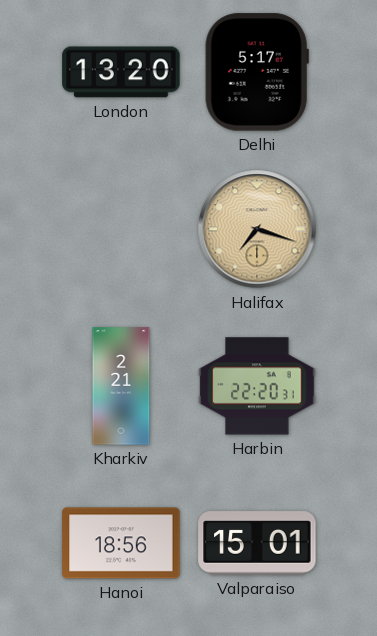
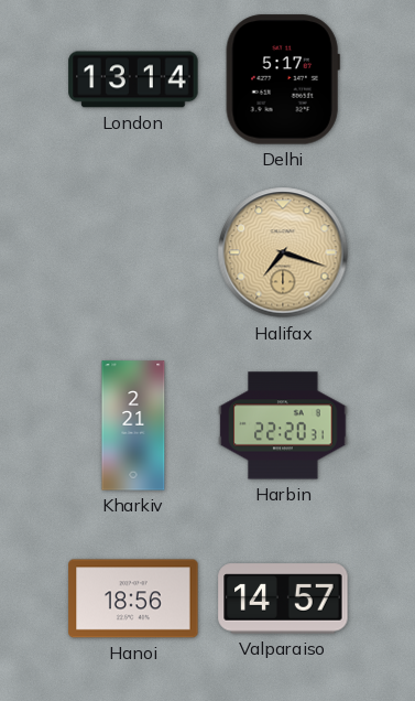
London: 13:20 -> 13:14 (133, 79)
Valparaiso: 15:01 -> 14:57 (283, 598)
